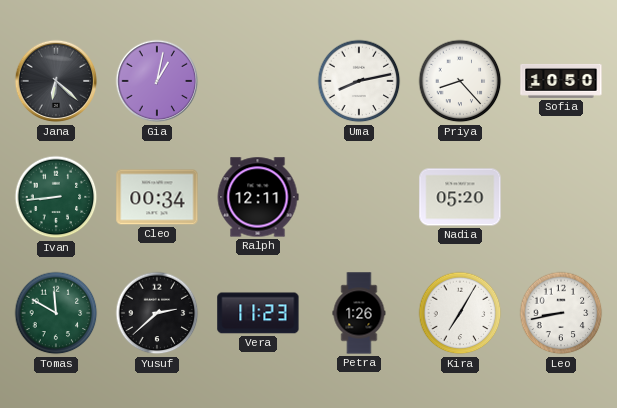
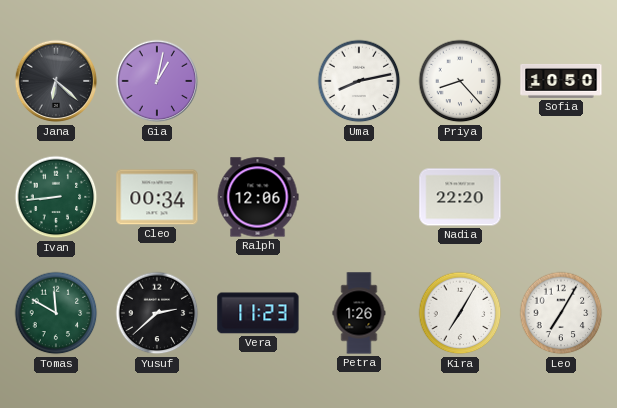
Ralph: 12:11 -> 12:06 (258, 197)
Nadia: 05:20 -> 22:20 (460, 197)
Leo: 8:43 -> 7:05 (561, 313)
